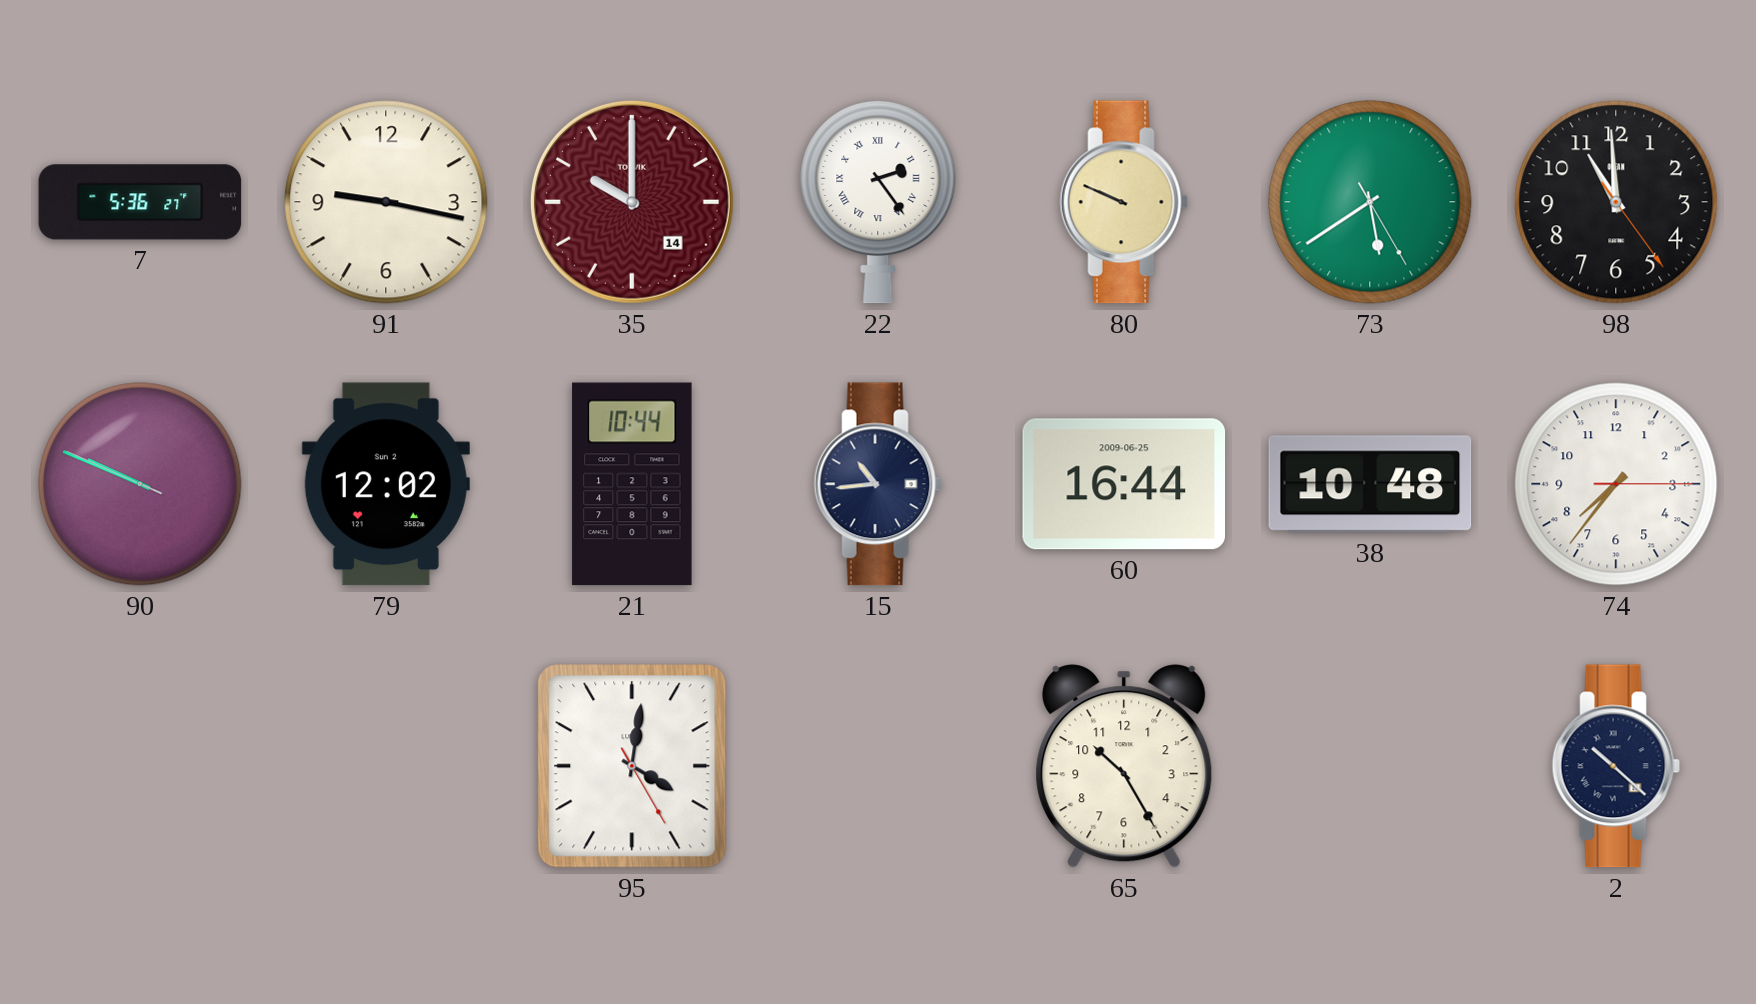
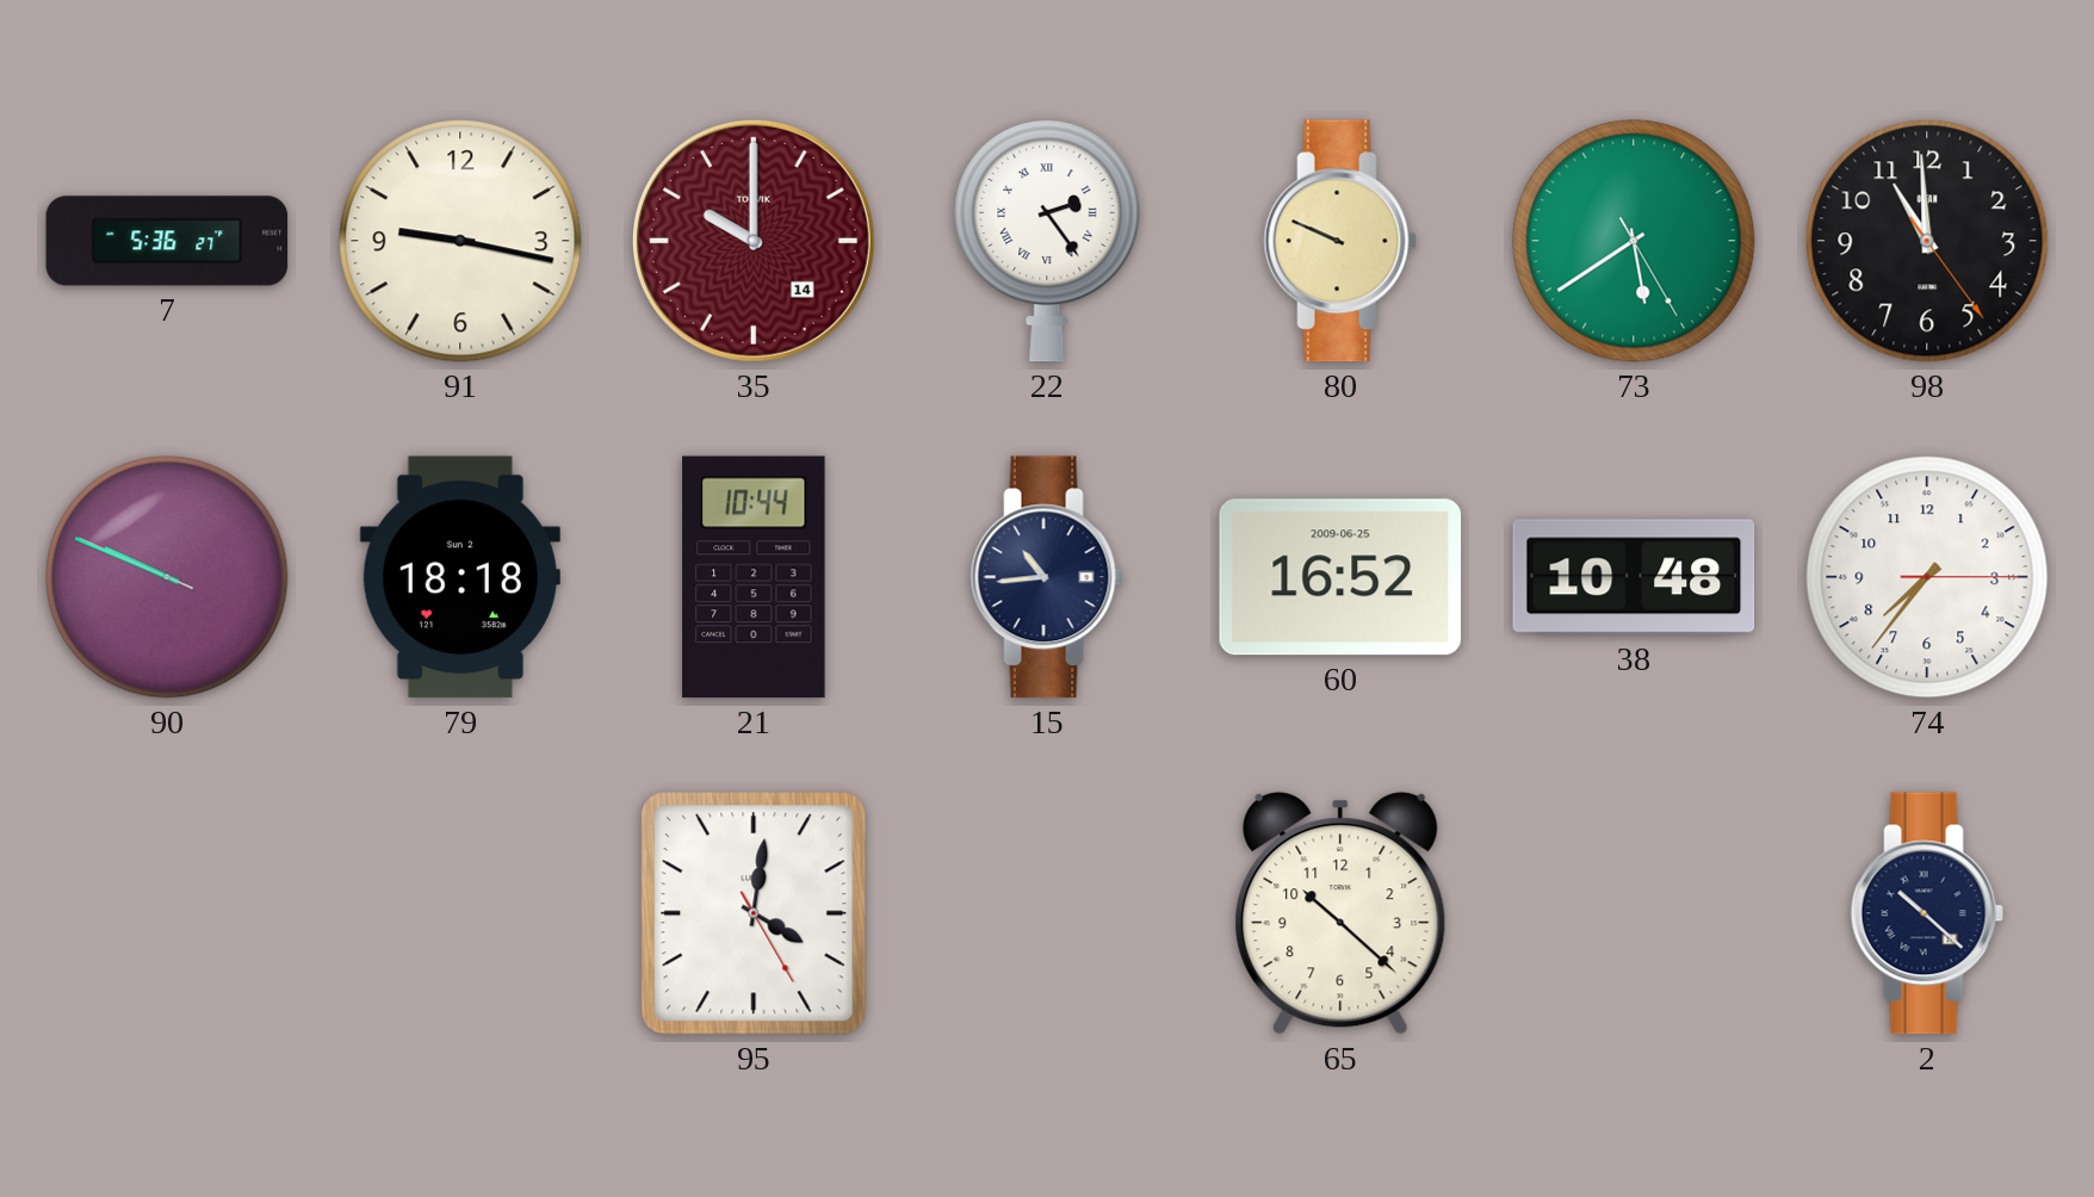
79: 12:02 -> 18:18 (460, 577)
60: 16:44 -> 16:52 (1340, 577)
65: 10:25 -> 10:22 (1340, 913)
